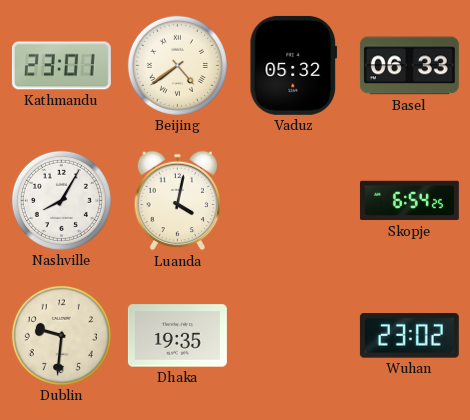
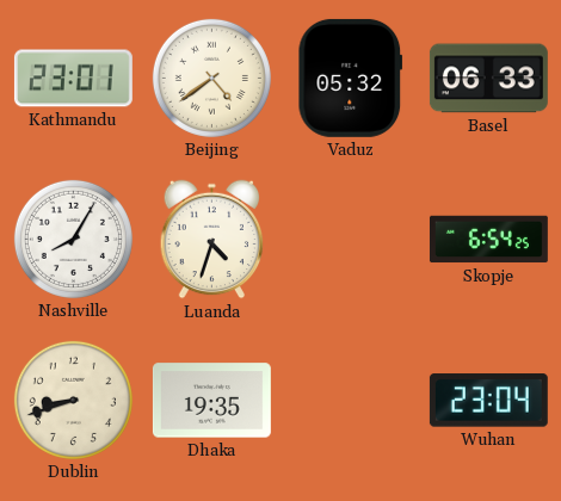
Luanda: 4:02 -> 4:33 (212, 240)
Dublin: 9:31 -> 8:42 (73, 400)
Wuhan: 23:02 -> 23:04 (488, 401)
